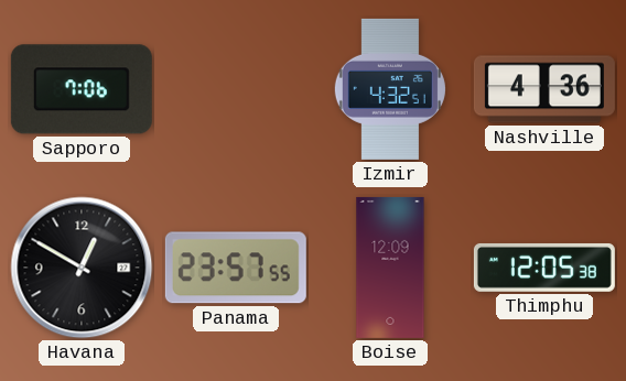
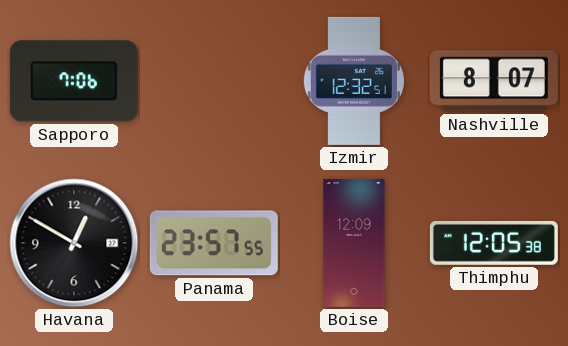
Izmir: 4:32 -> 12:32 (354, 81)
Nashville: 4:36 -> 8:07 (494, 81)
